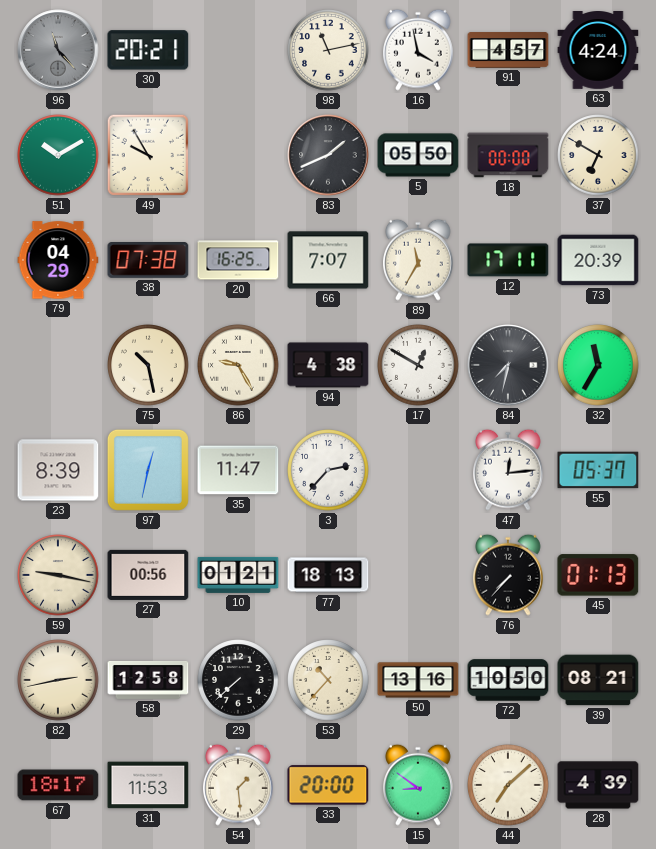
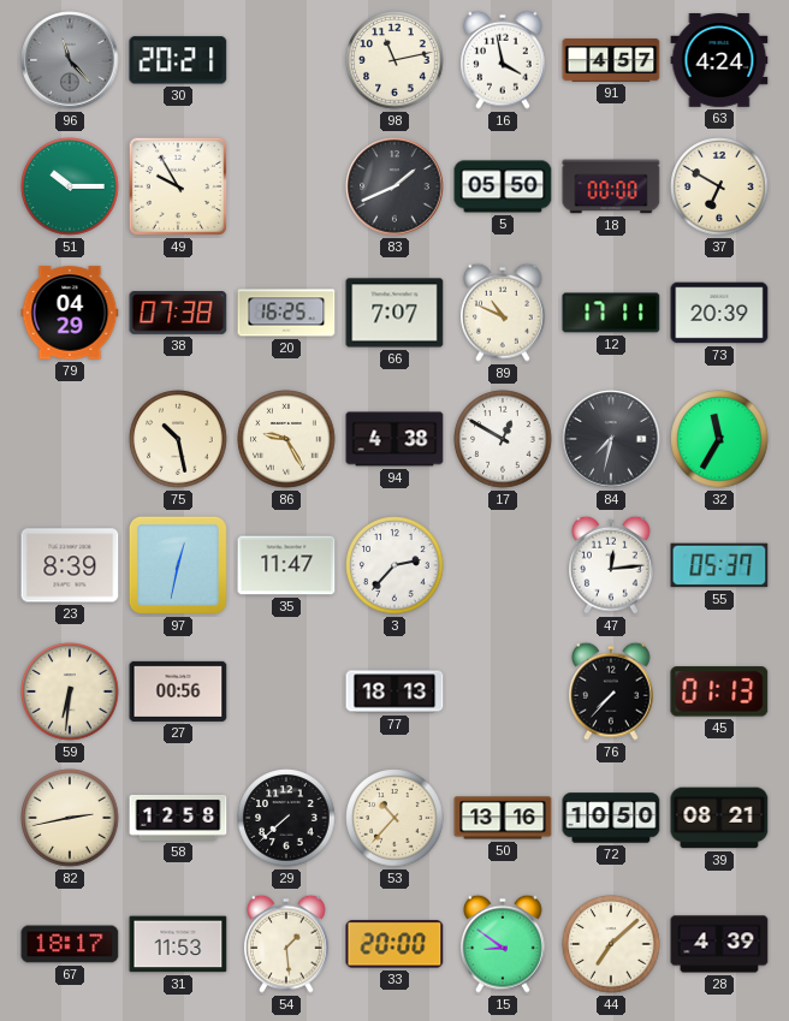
51: 10:10 -> 10:15 (70, 186)
89: 11:35 -> 10:49 (504, 313)
59: 9:17 -> 6:31 (70, 691)
10: 01:21 -> none (238, 575)
